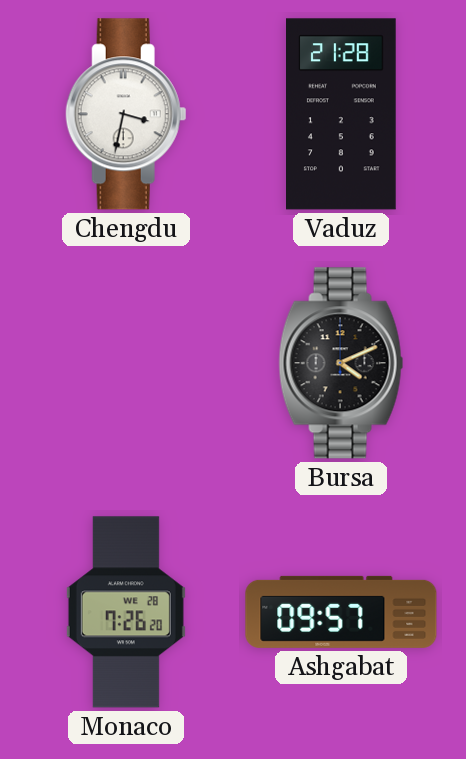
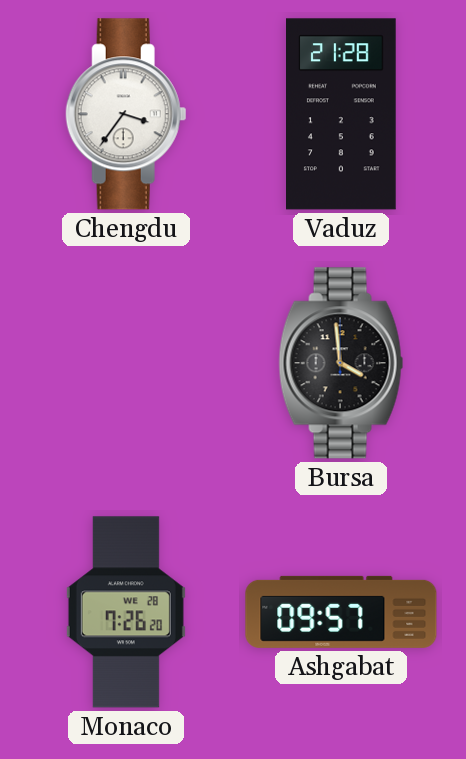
Chengdu: 3:32 -> 3:36 (126, 114)
Bursa: 4:11 -> 3:59 (341, 363)
